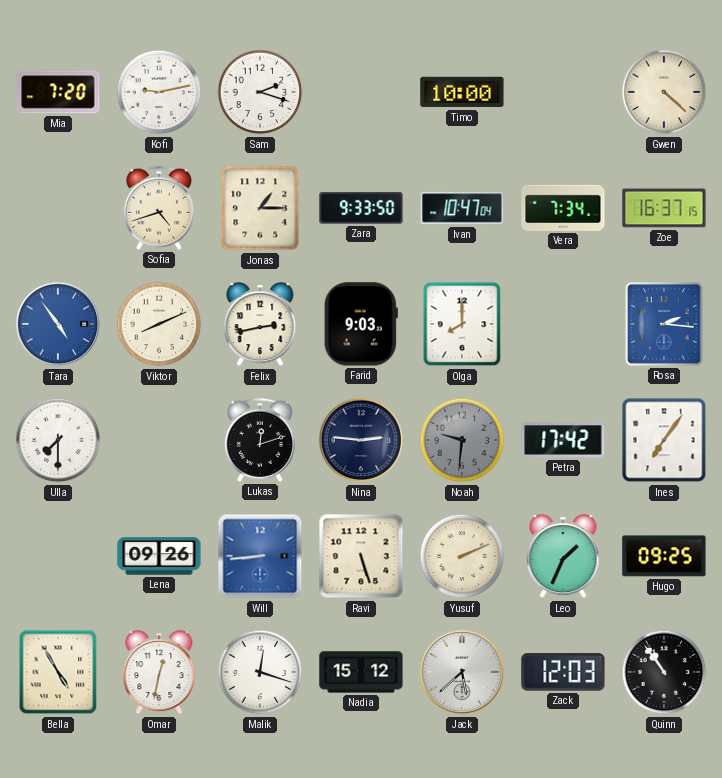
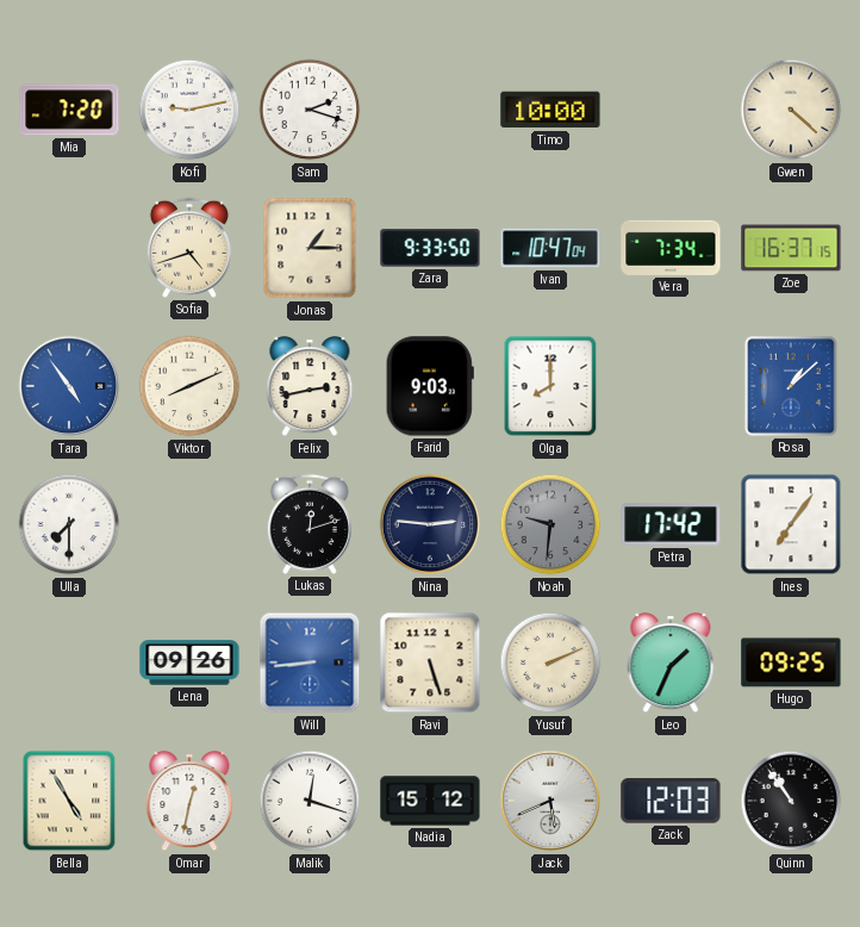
Rosa: 2:16 -> 1:08 (791, 386)
Jack: 5:38 -> 5:41 (550, 801)
